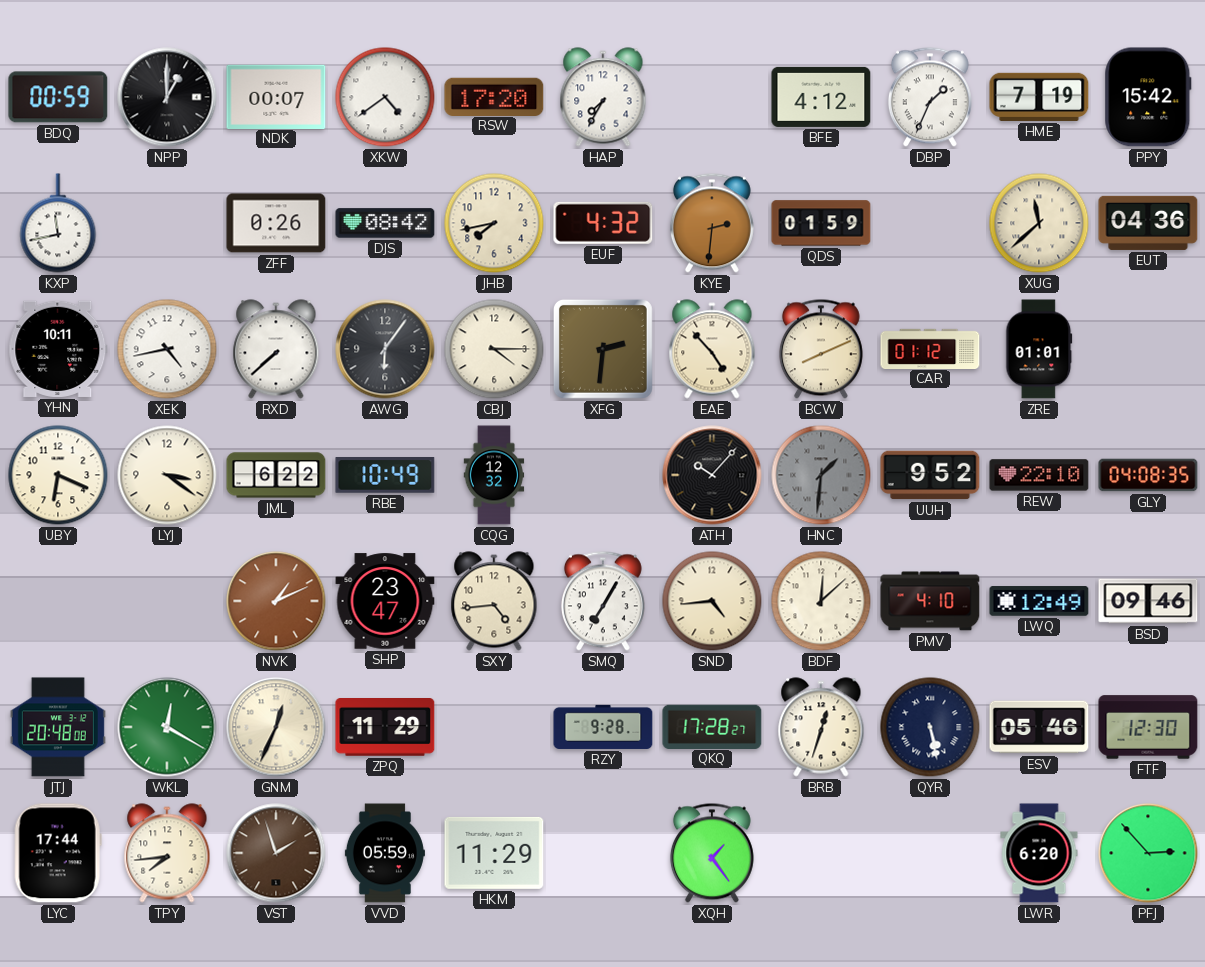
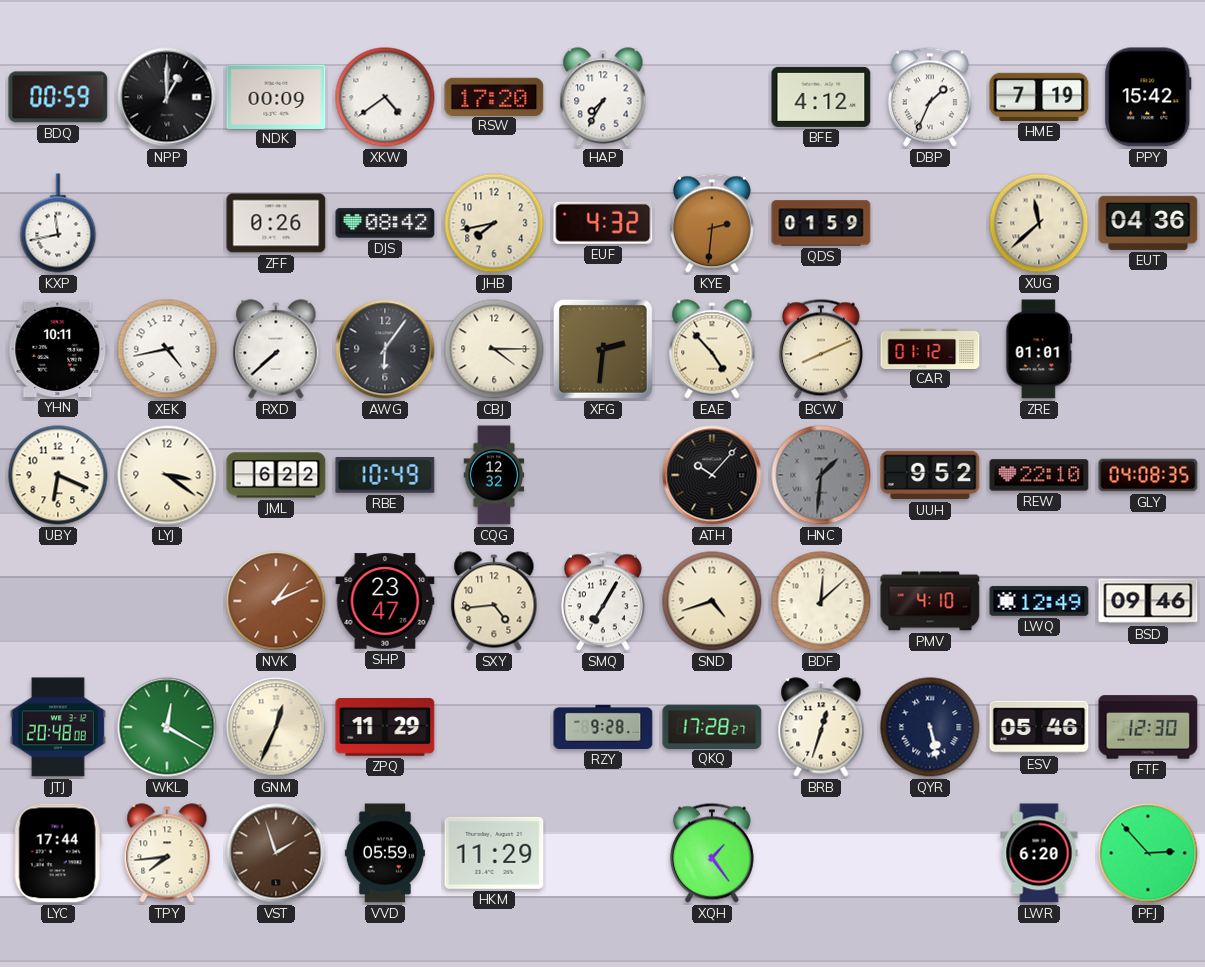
NDK: 00:07 -> 00:09 (276, 96)
SND: 4:44 -> 4:42 (712, 601)
